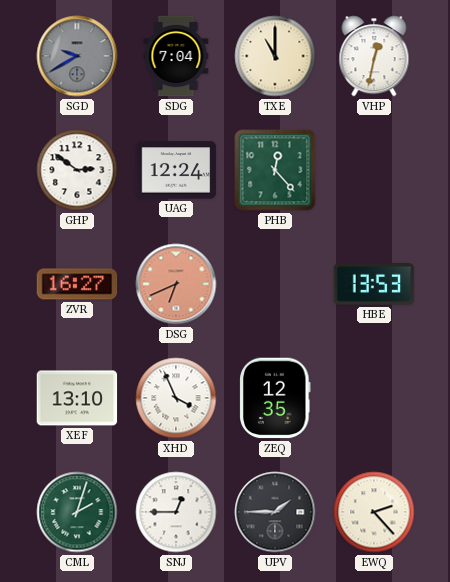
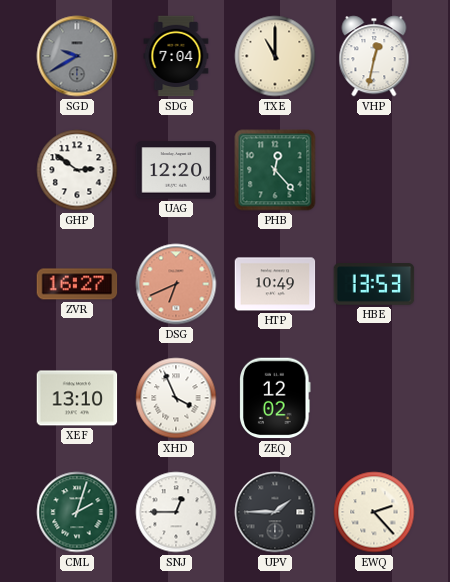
UAG: 12:24 -> 12:20 (176, 170)
HTP: none -> 10:49 (275, 284)
ZEQ: 12:35 -> 12:02 (275, 398)
